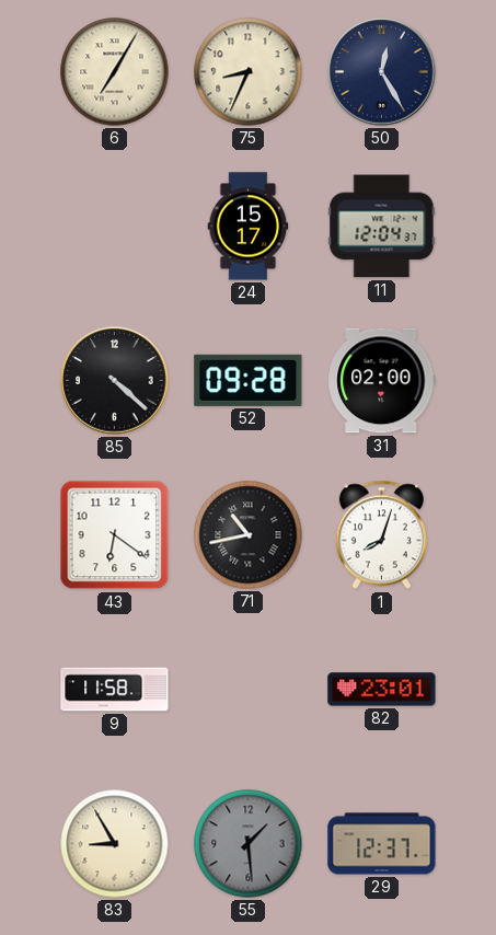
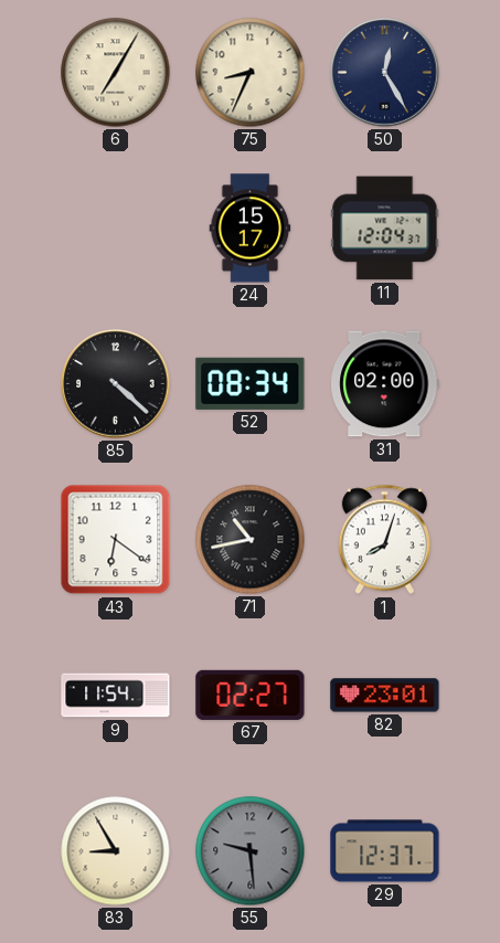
52: 09:28 -> 08:34 (251, 383)
9: 11:58 -> 11:54 (116, 696)
67: none -> 02:27 (251, 695)
55: 1:29 -> 9:29 (251, 851)
